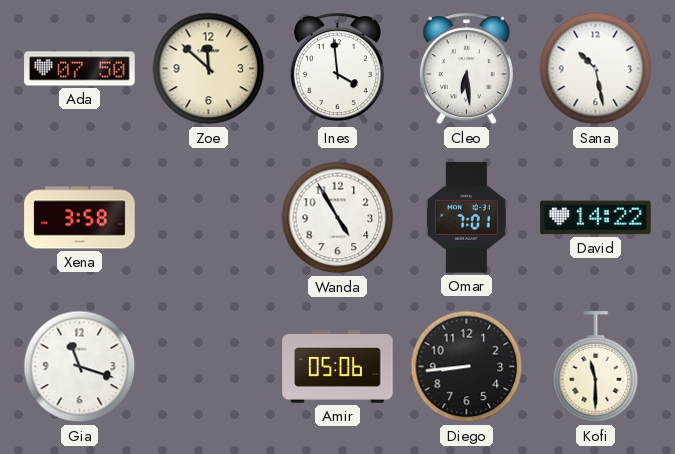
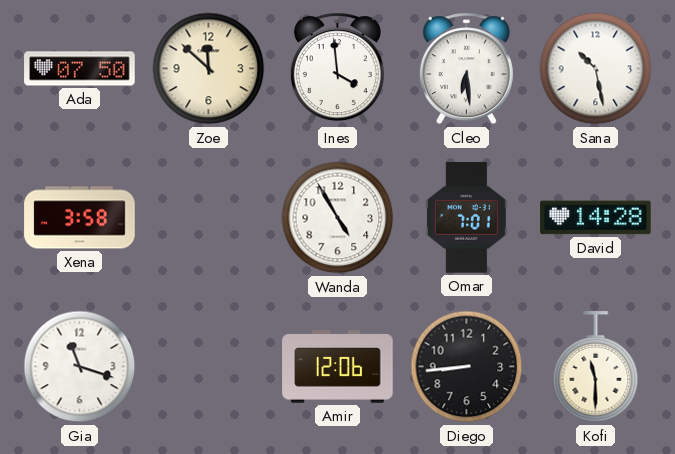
David: 14:22 -> 14:28 (596, 218)
Amir: 05:06 -> 12:06 (338, 367)
